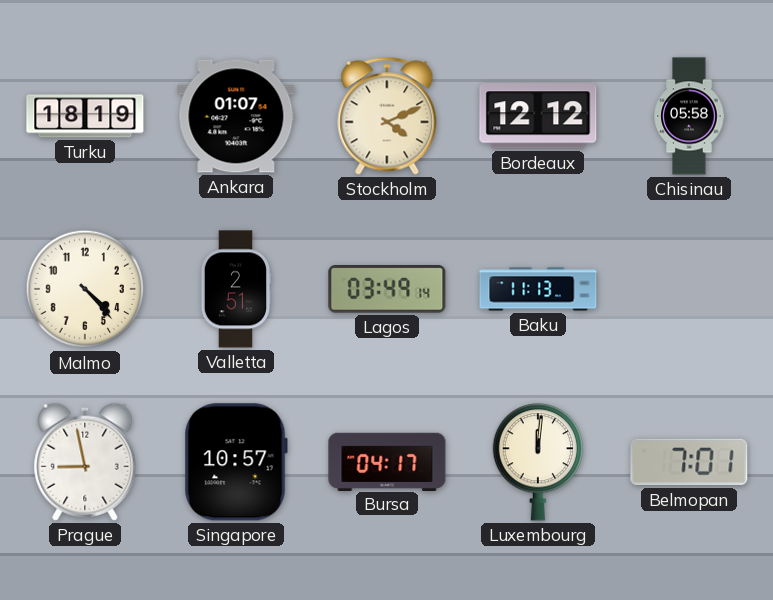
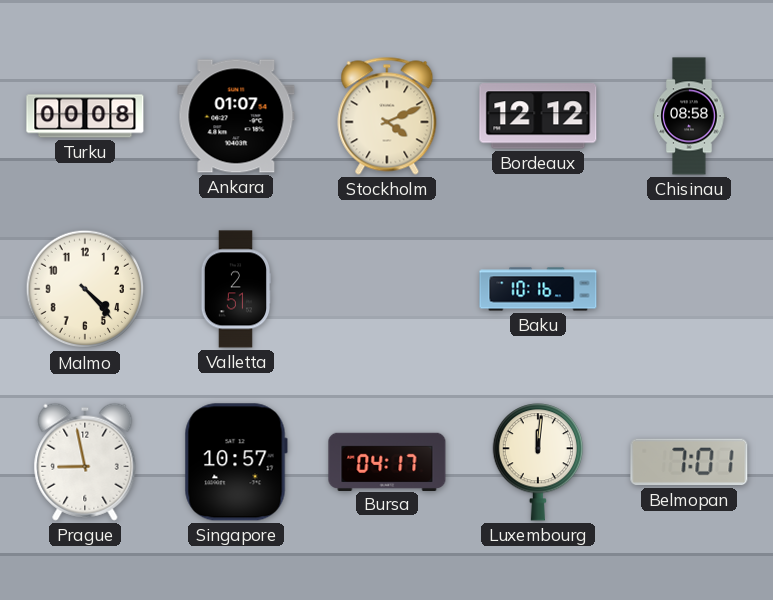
Turku: 18:19 -> 00:08 (85, 116)
Chisinau: 05:58 -> 08:58 (689, 116)
Lagos: 03:49 -> none (387, 290)
Baku: 11:13 -> 10:16 (538, 289)
